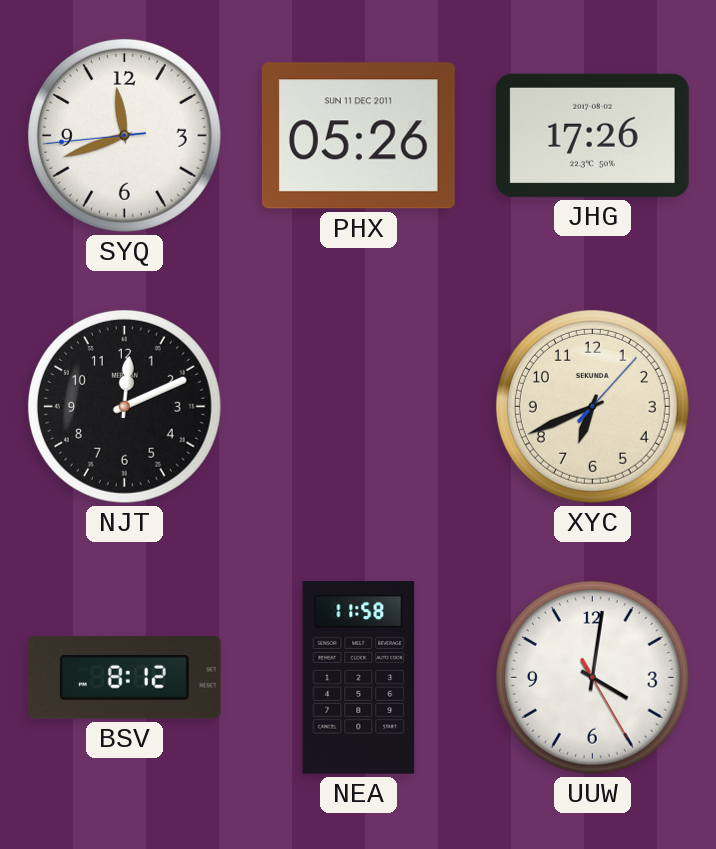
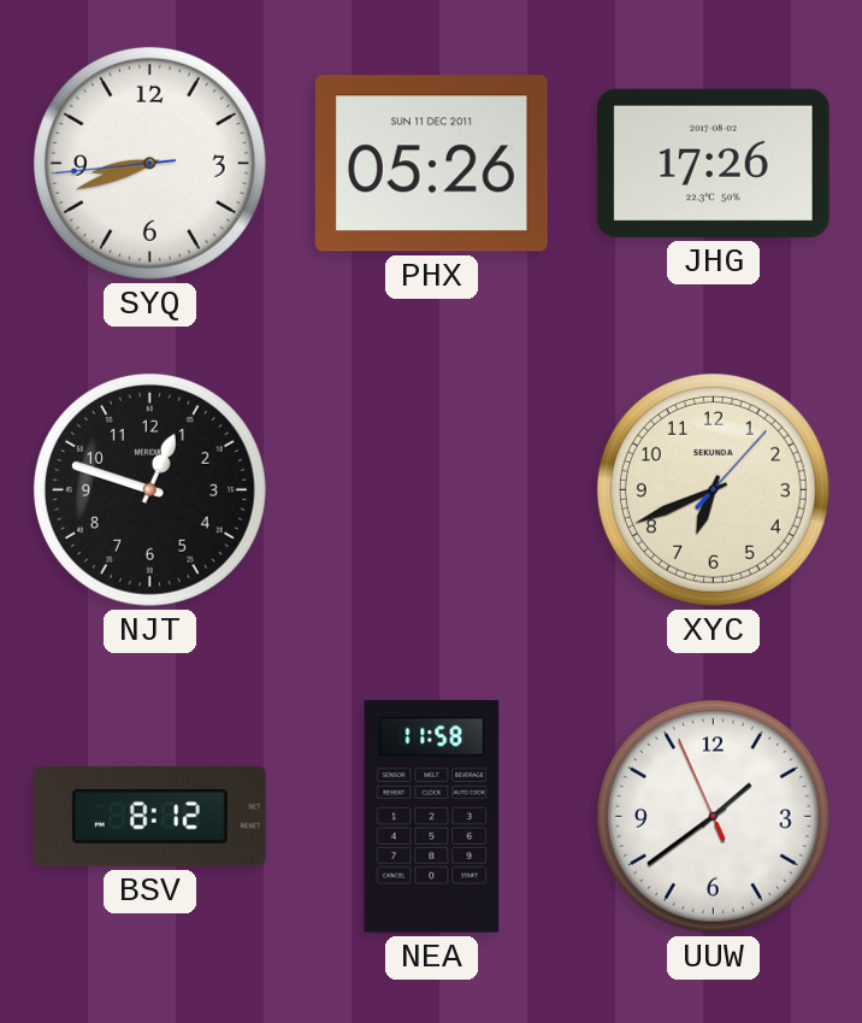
SYQ: 11:41 -> 8:41 (149, 163)
NJT: 12:11 -> 12:48 (149, 489)
UUW: 4:01 -> 1:38 (713, 816)
